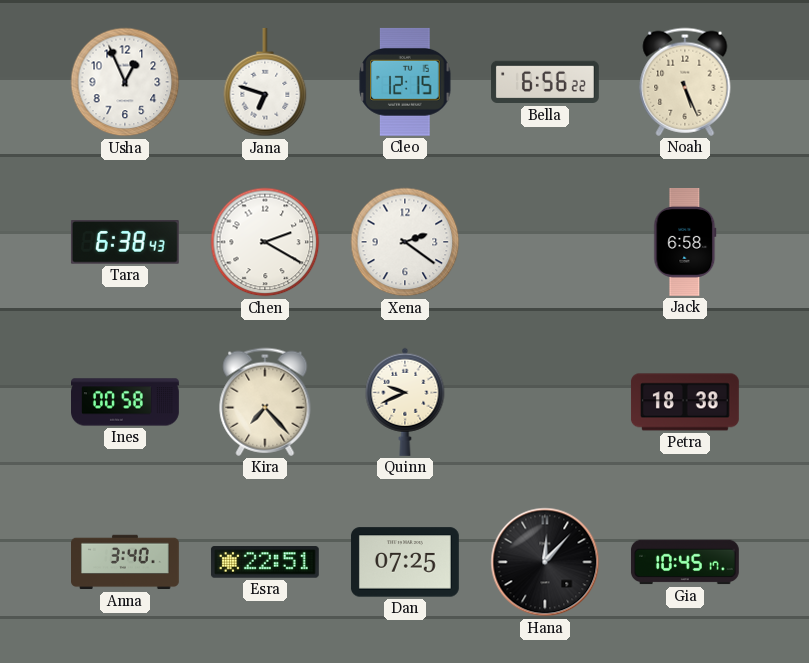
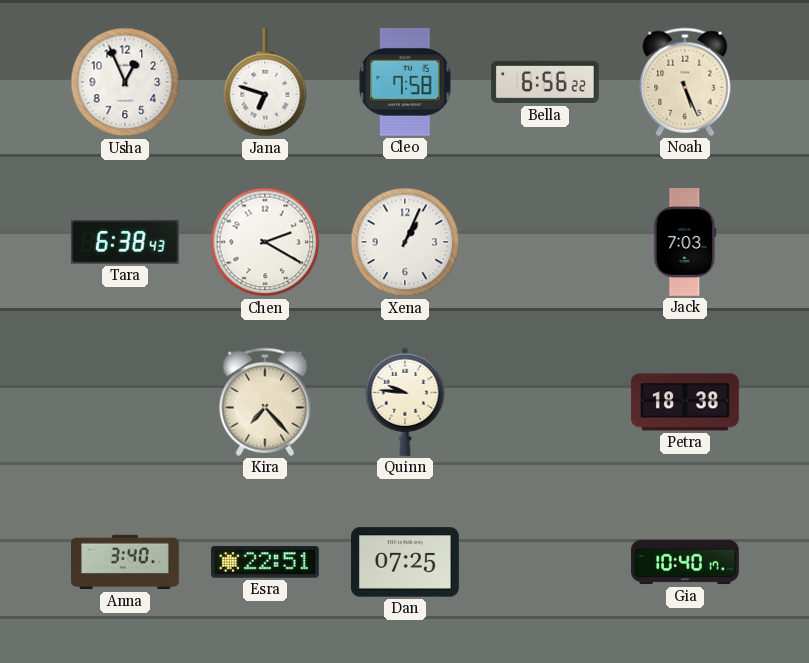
Cleo: 12:15 -> 7:58 (405, 82)
Xena: 2:21 -> 1:04 (405, 242)
Jack: 6:58 -> 7:03 (685, 243)
Ines: 00:58 -> none (126, 402)
Quinn: 9:41 -> 9:46 (405, 402)
Hana: 12:07 -> none (545, 562)
Gia: 10:45 -> 10:40 (685, 562)
